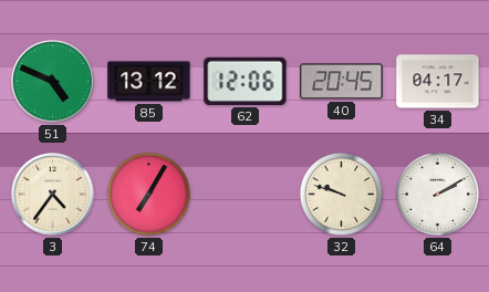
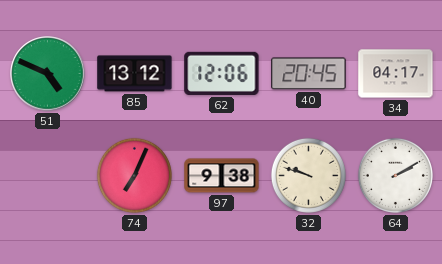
3: 4:36 -> none (53, 195)
74: 7:05 -> 7:04 (134, 175)
97: none -> 9:38 (222, 176)
